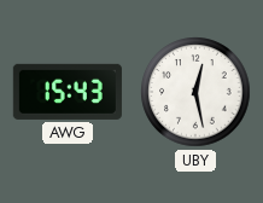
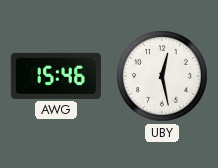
AWG: 15:43 -> 15:46 (56, 76)
